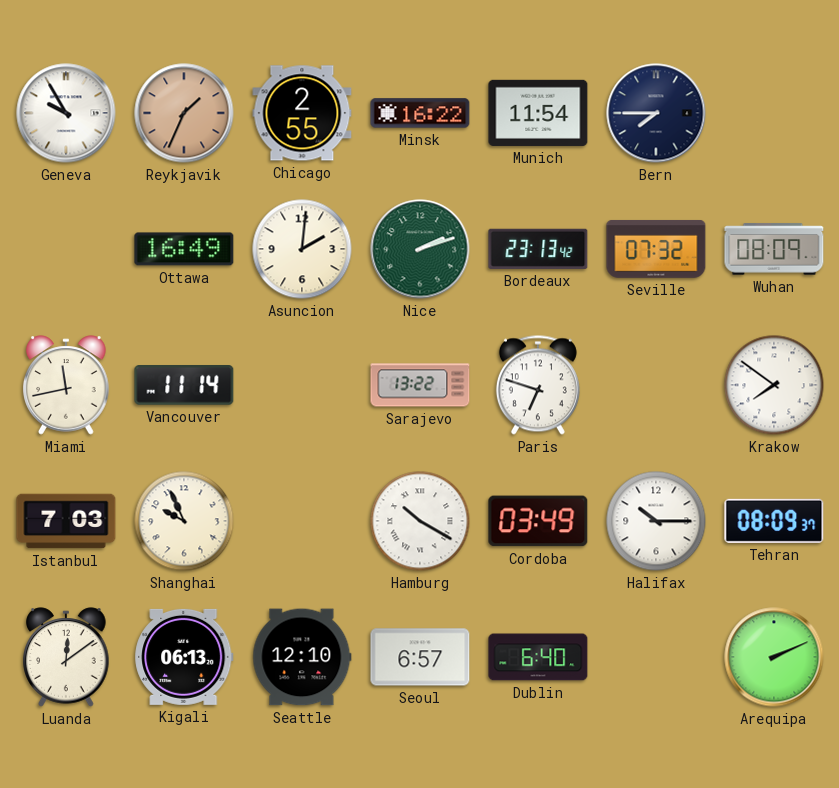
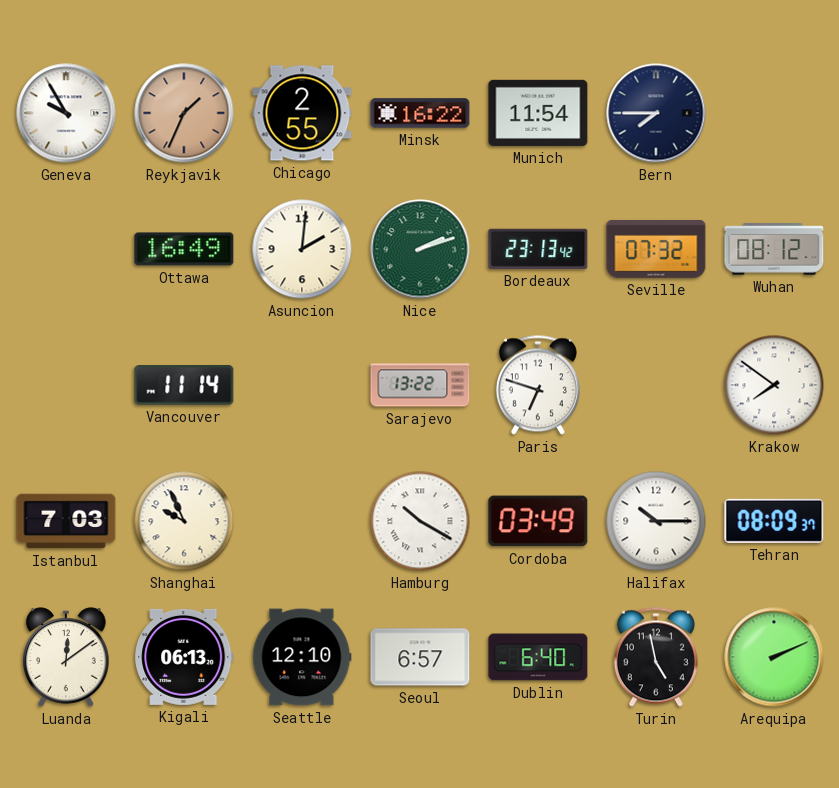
Wuhan: 08:09 -> 08:12 (774, 249)
Miami: 11:43 -> none (66, 385)
Turin: none -> 4:58 (656, 657)
